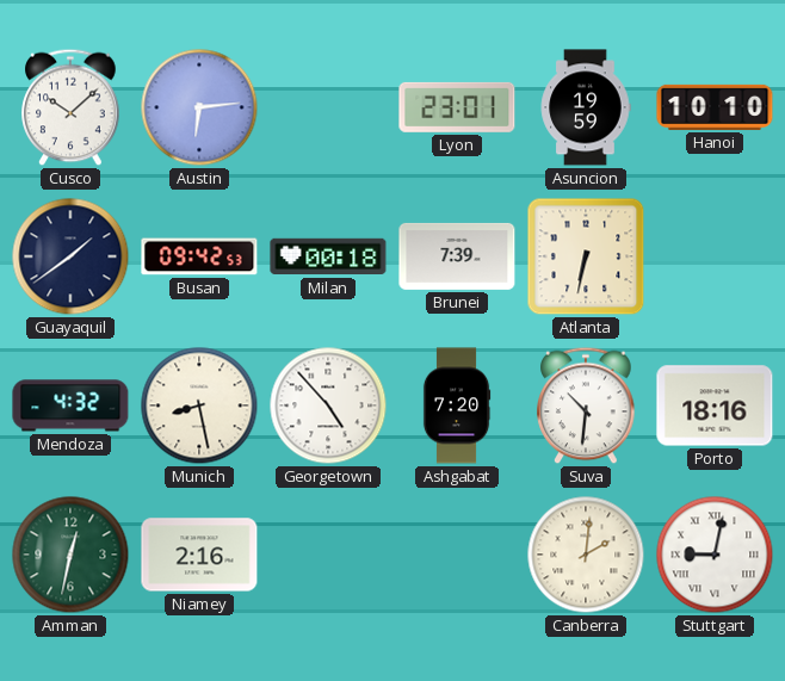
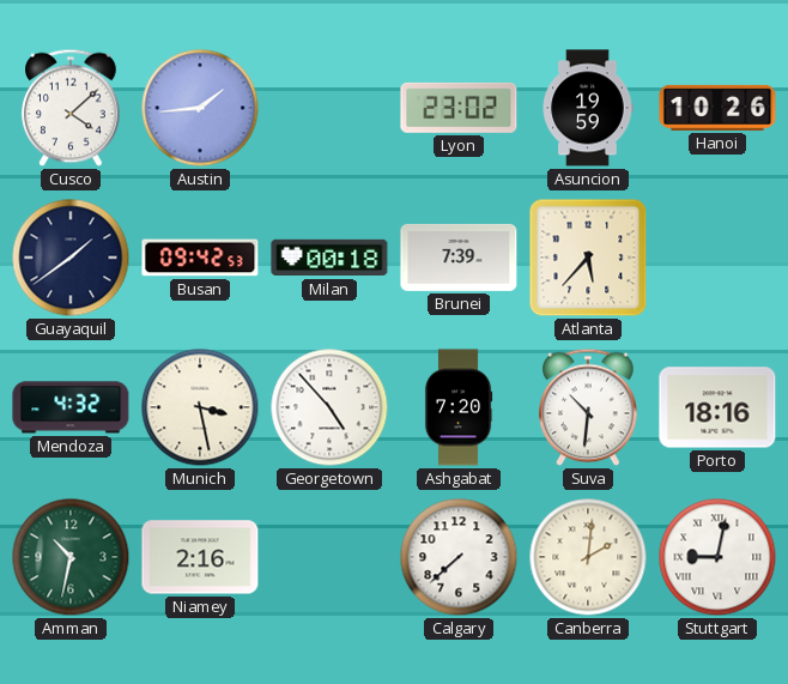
Cusco: 10:08 -> 4:08 (71, 108)
Austin: 6:14 -> 1:44 (200, 108)
Lyon: 23:01 -> 23:02 (459, 108)
Hanoi: 10:10 -> 10:26 (717, 108)
Atlanta: 6:32 -> 5:37 (588, 258)
Munich: 8:28 -> 3:28 (200, 407)
Amman: 12:32 -> 10:32 (71, 557)
Calgary: none -> 7:38 (459, 557)
